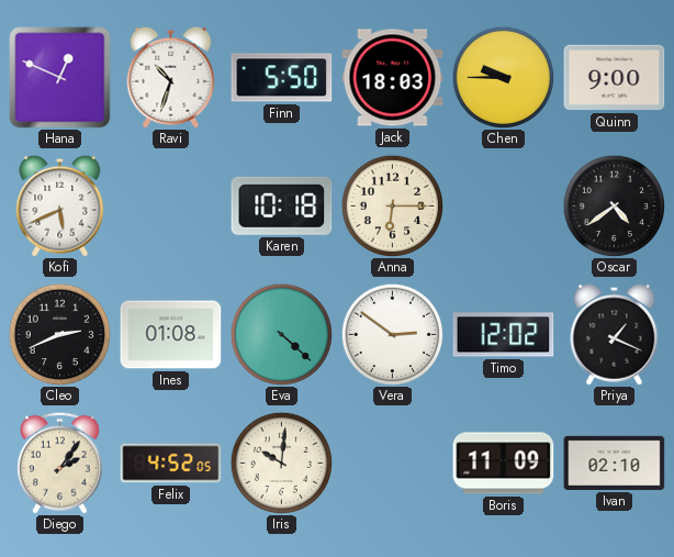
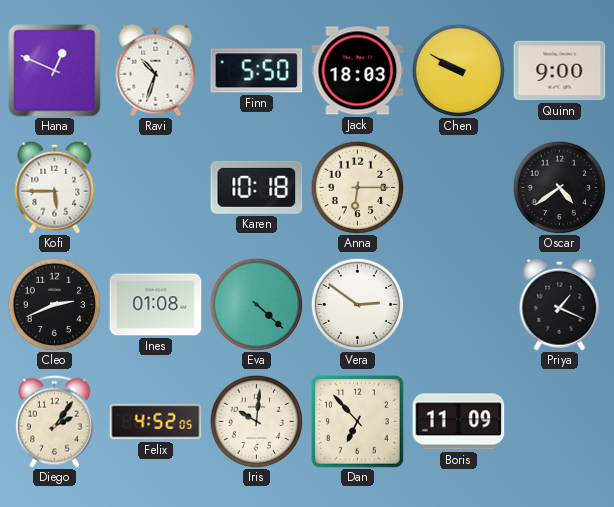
Chen: 9:45 -> 9:50 (458, 70)
Kofi: 5:41 -> 5:45 (55, 187)
Timo: 12:02 -> none (504, 335)
Dan: none -> 6:53 (358, 422)
Ivan: 02:10 -> none (615, 463)
